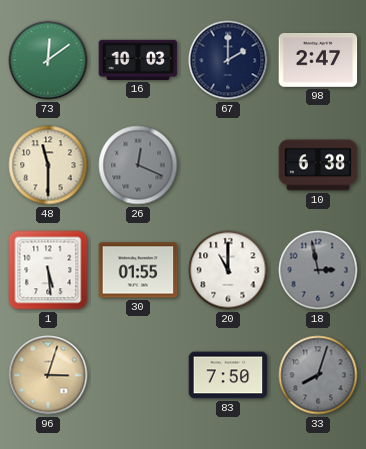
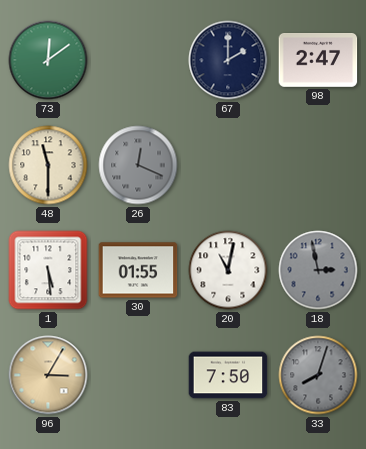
16: 10:03 -> none (138, 60)
10: 6:38 -> none (318, 165)
20: 11:00 -> 11:02 (228, 270)
96: 3:03 -> 3:05 (48, 375)
